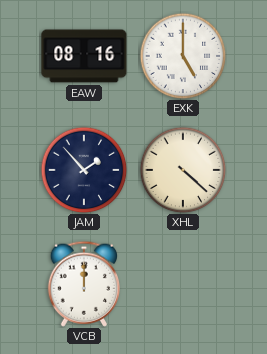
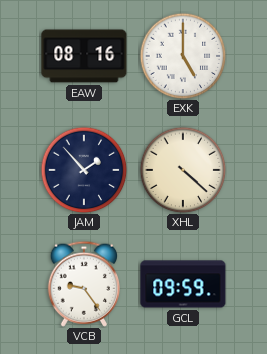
VCB: 12:00 -> 9:24 (83, 284)
GCL: none -> 09:59 (183, 284)
